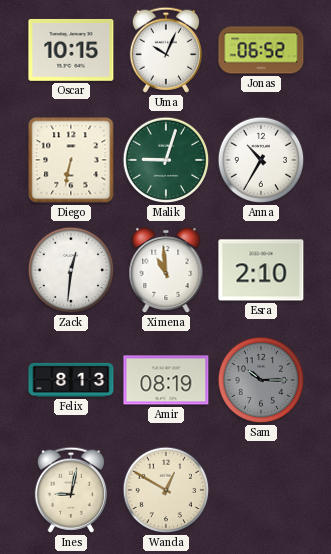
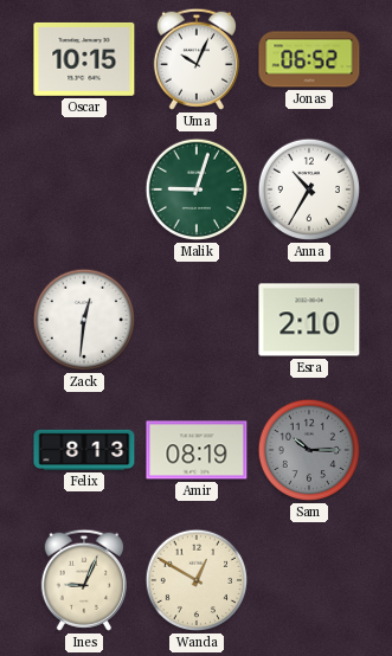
Diego: 6:32 -> none (71, 160)
Ximena: 10:59 -> none (166, 270)
Ines: 9:02 -> 9:04 (84, 580)
